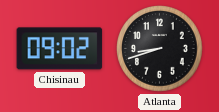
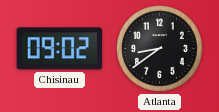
Atlanta: 8:42 -> 8:39 (160, 49)
